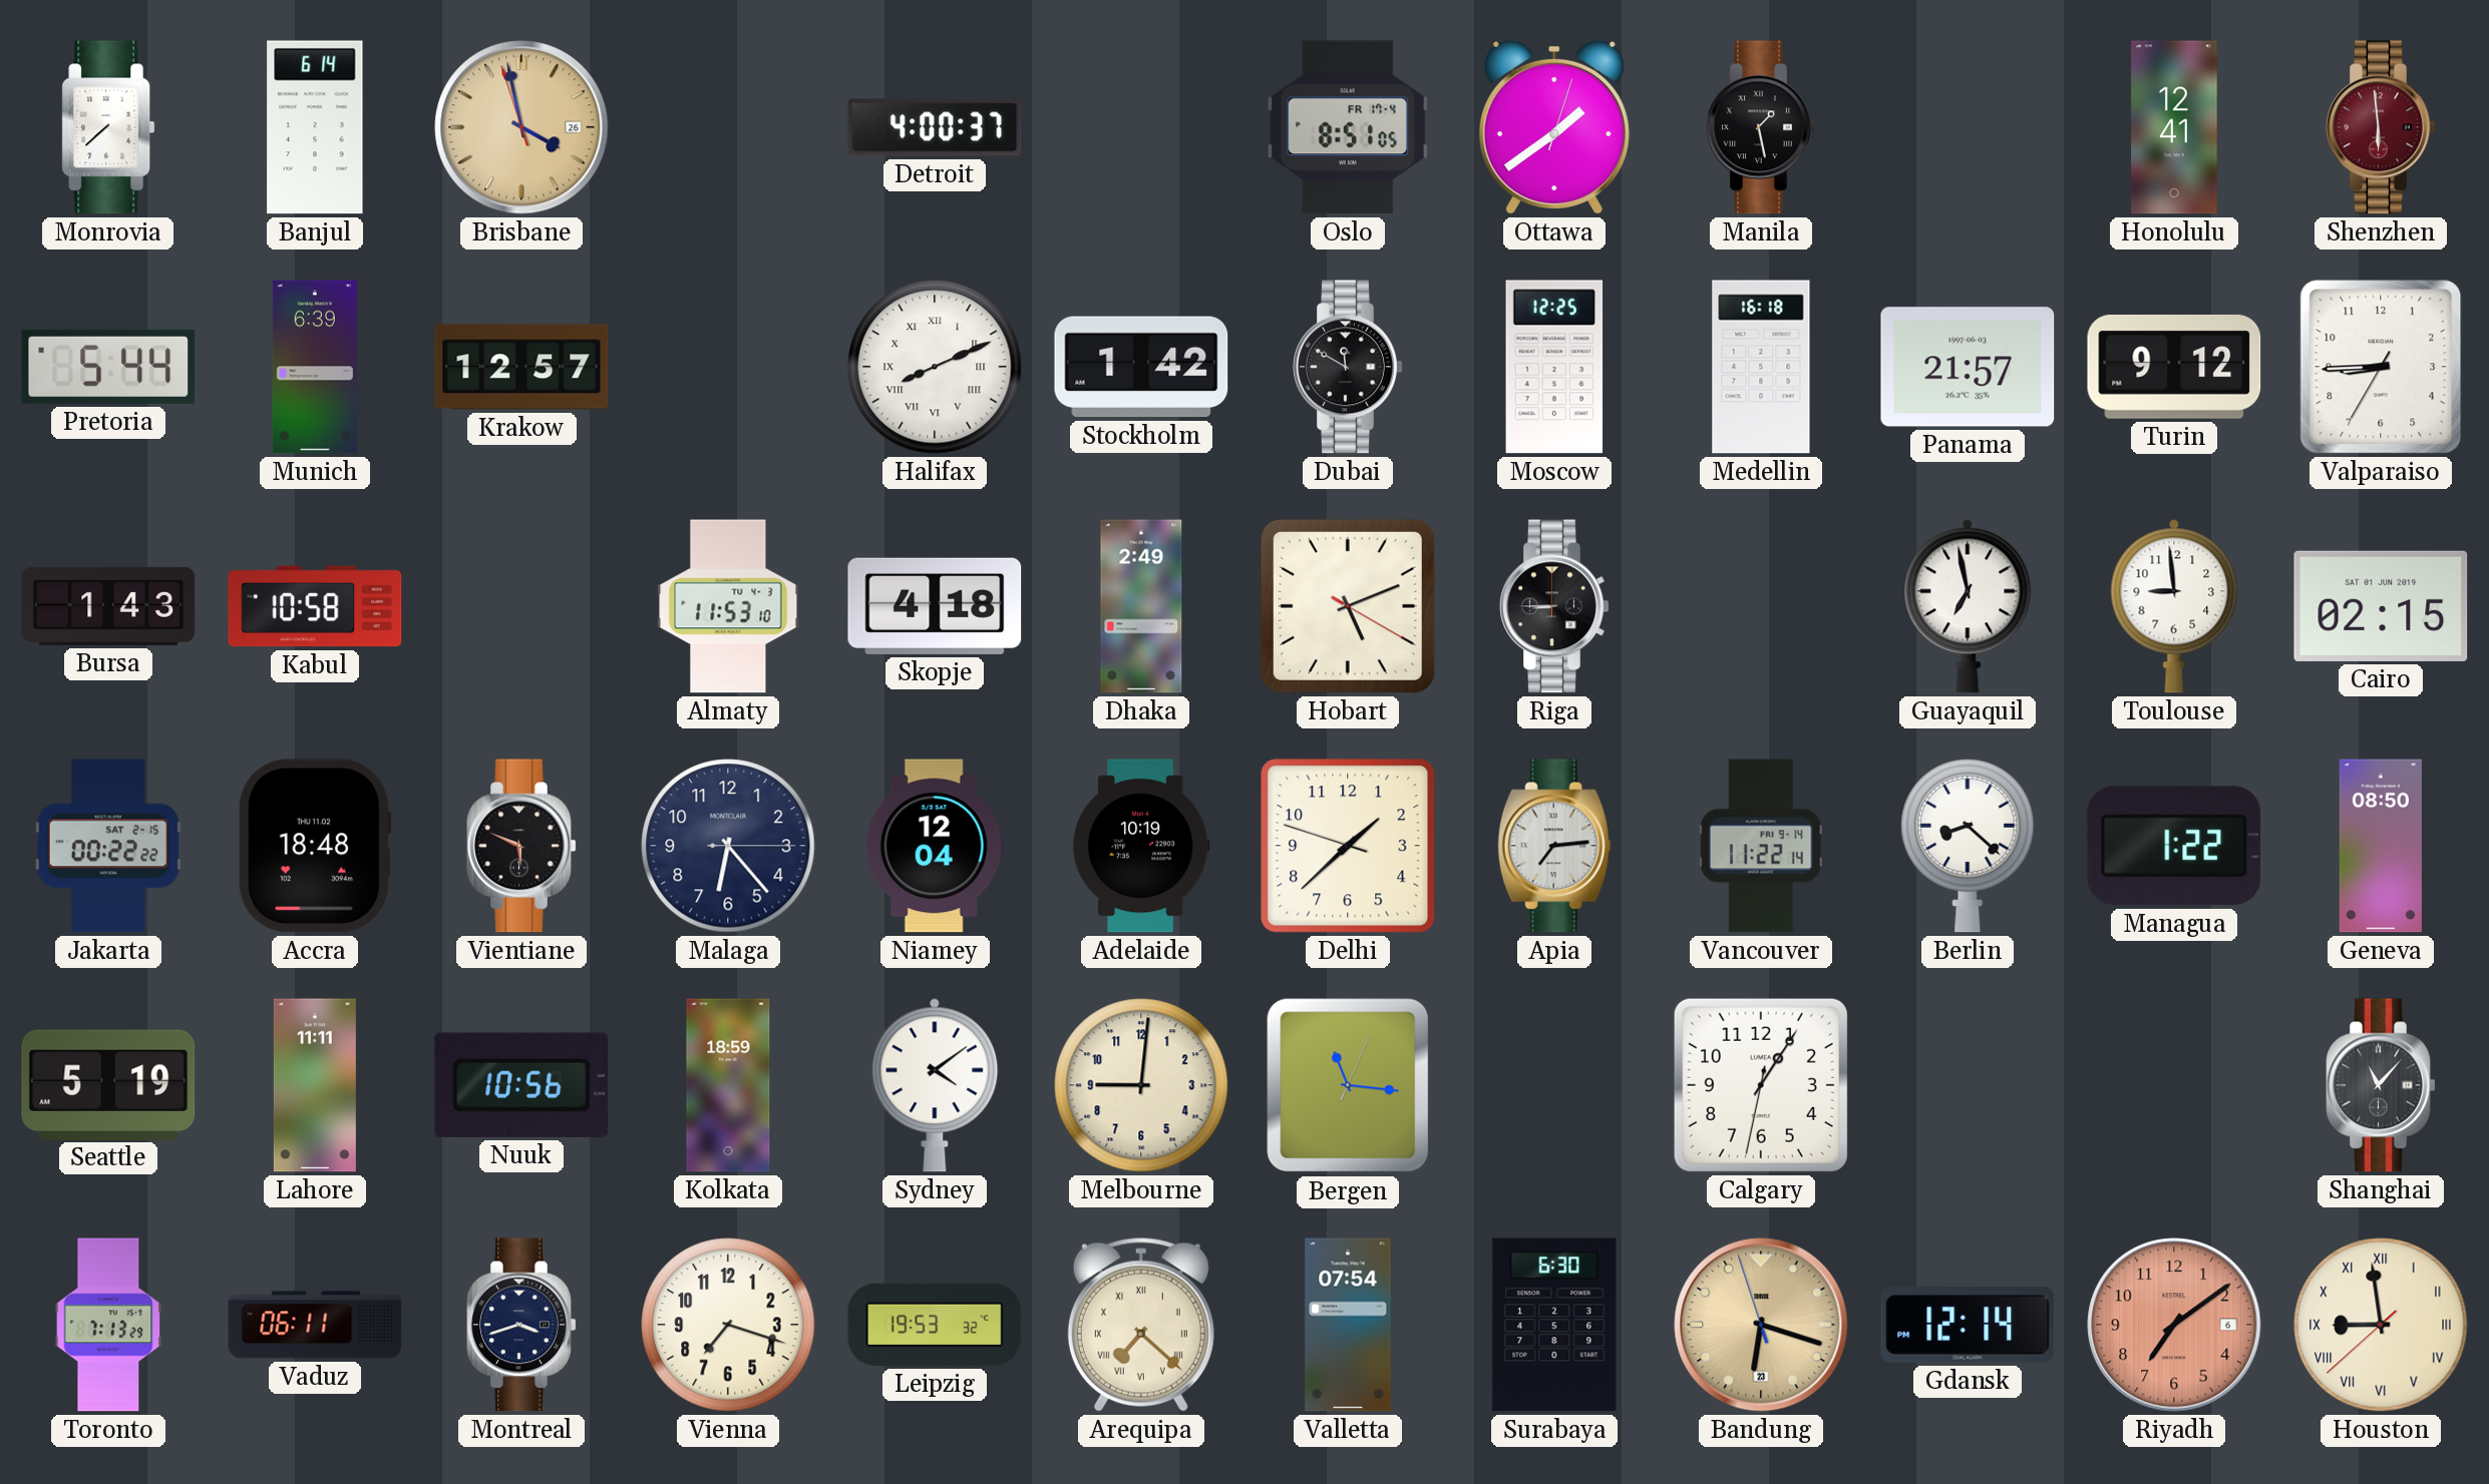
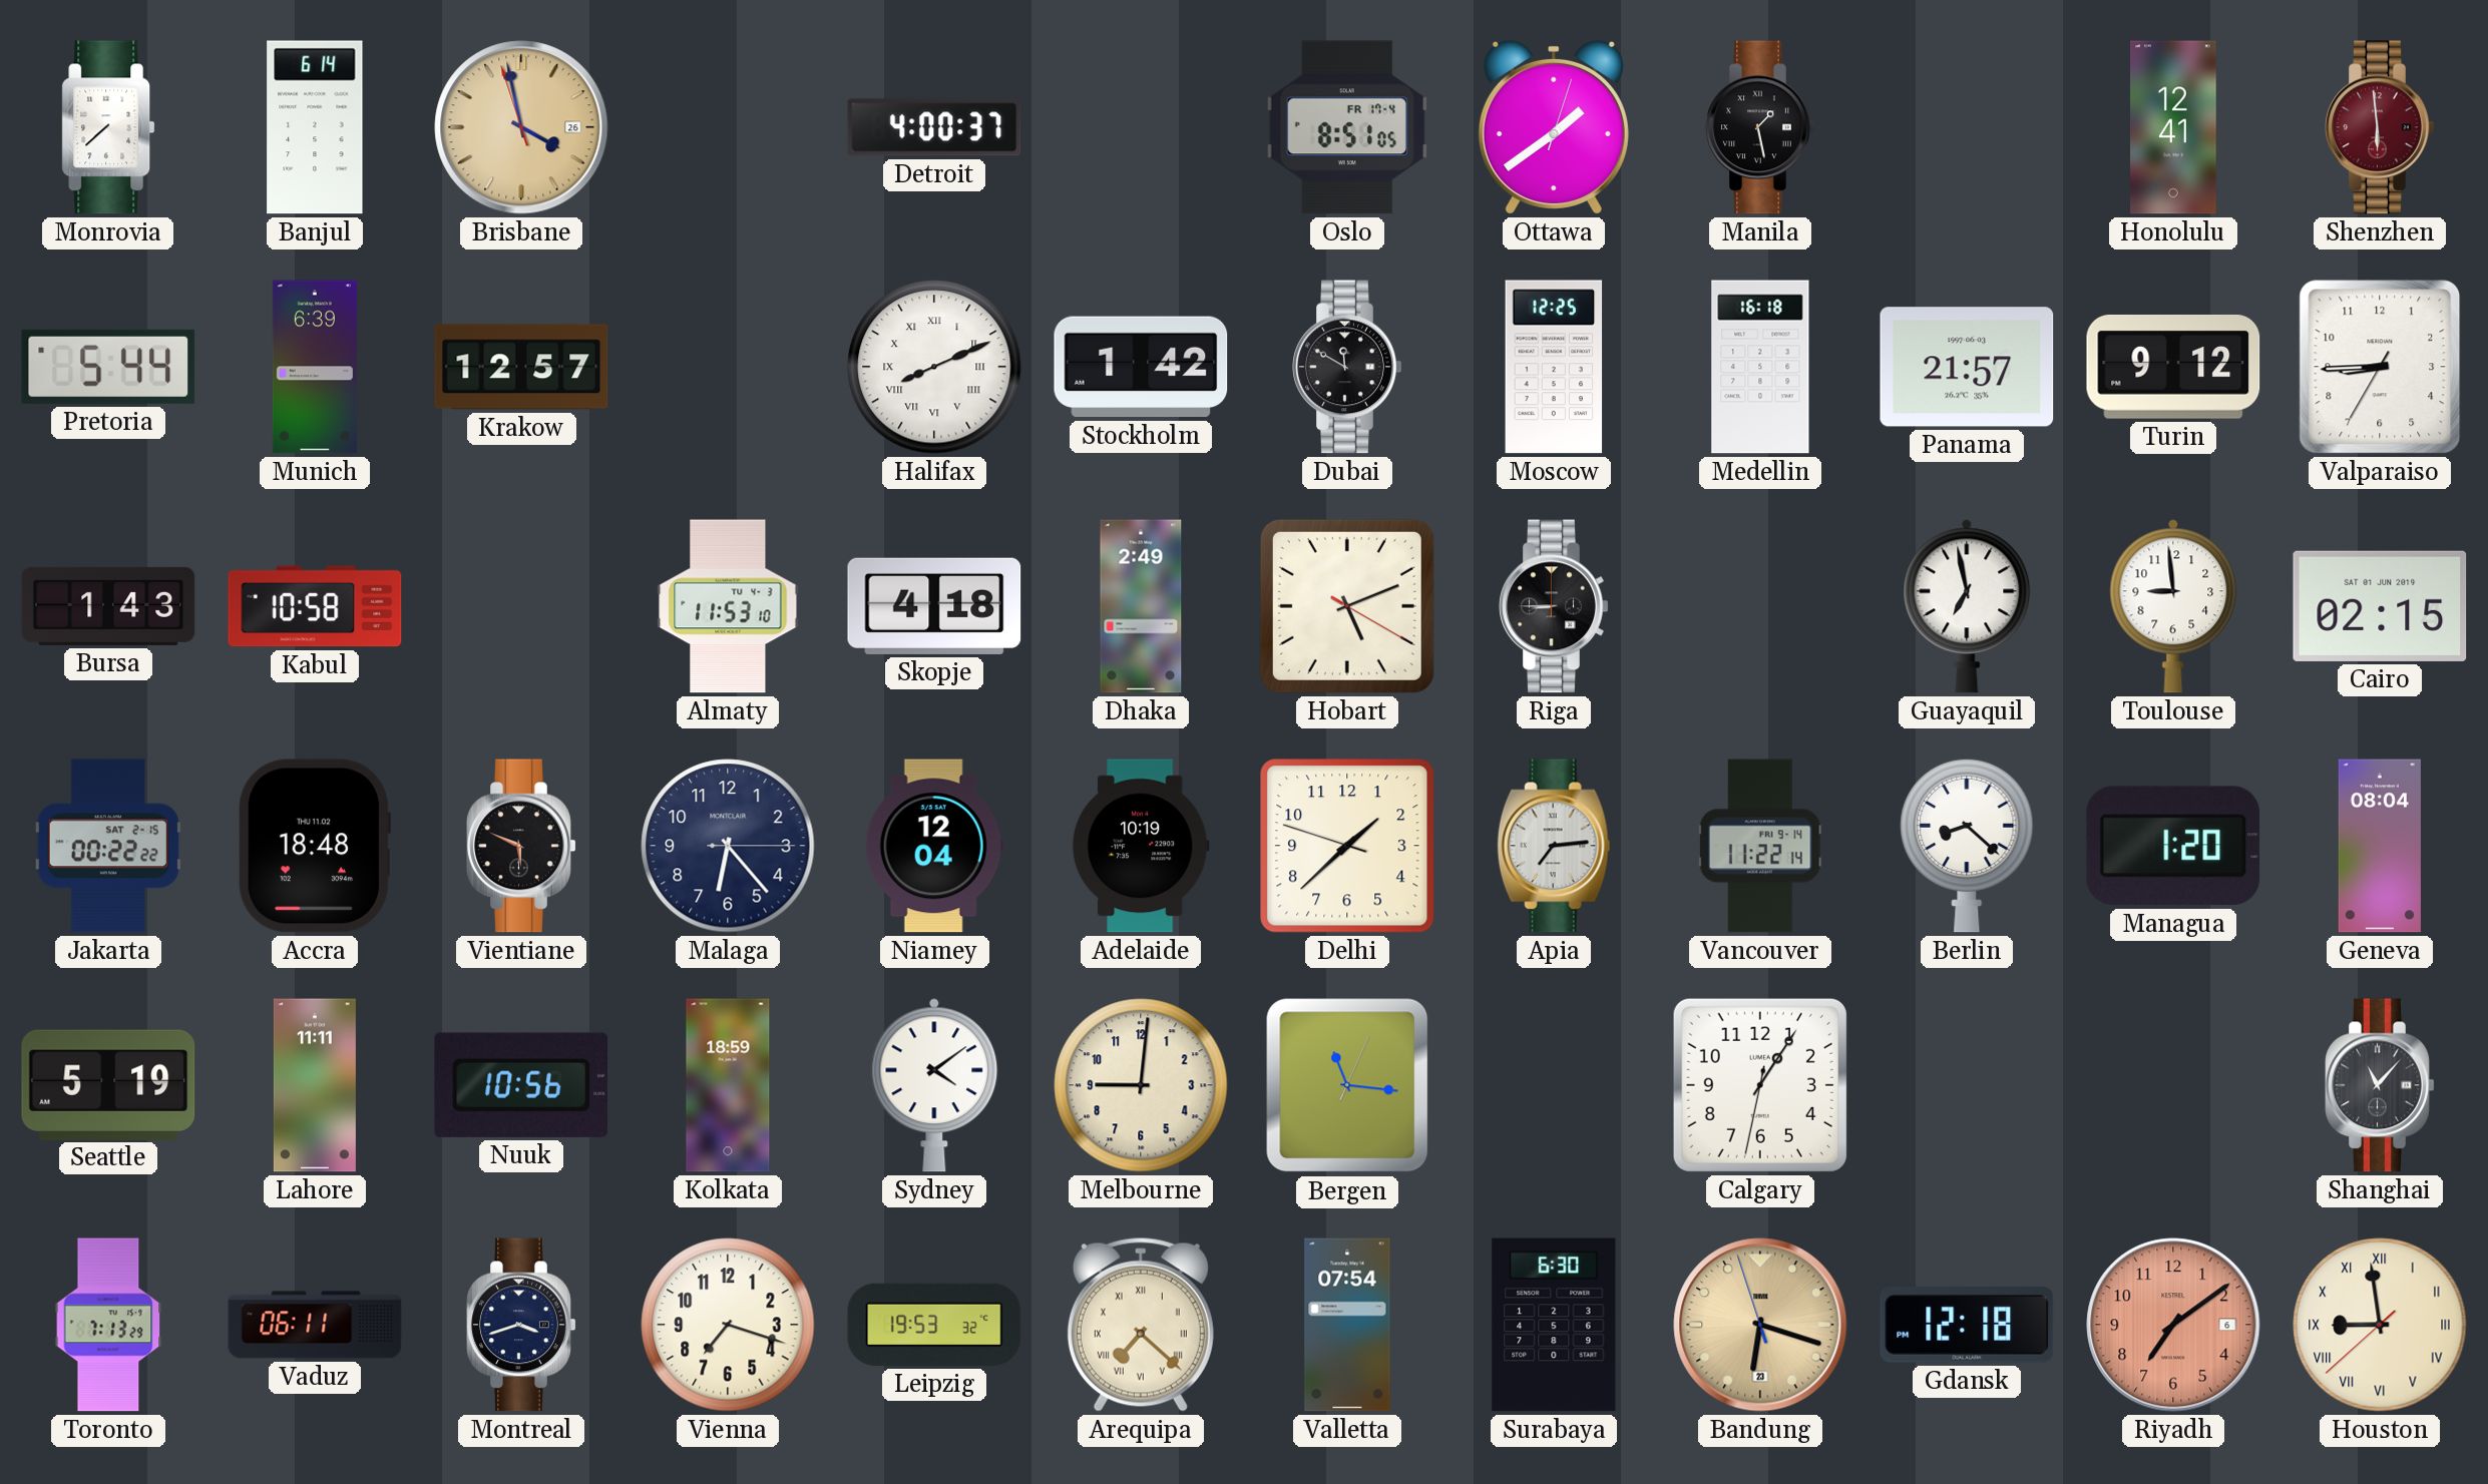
Managua: 1:22 -> 1:20 (2173, 846)
Geneva: 08:50 -> 08:04 (2380, 846)
Gdansk: 12:14 -> 12:18 (1967, 1325)
